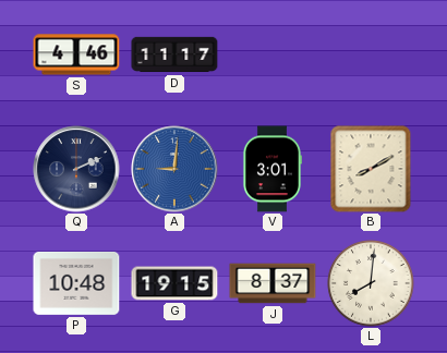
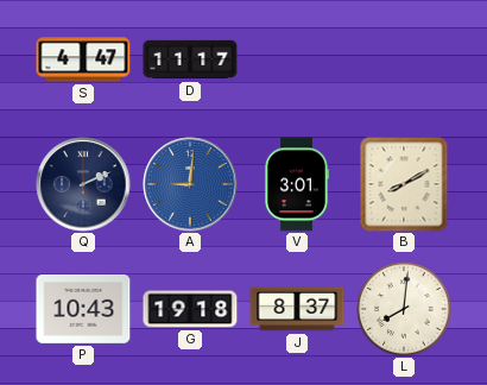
S: 4:46 -> 4:47 (83, 59)
P: 10:48 -> 10:43 (83, 309)
G: 19:15 -> 19:18 (190, 309)
